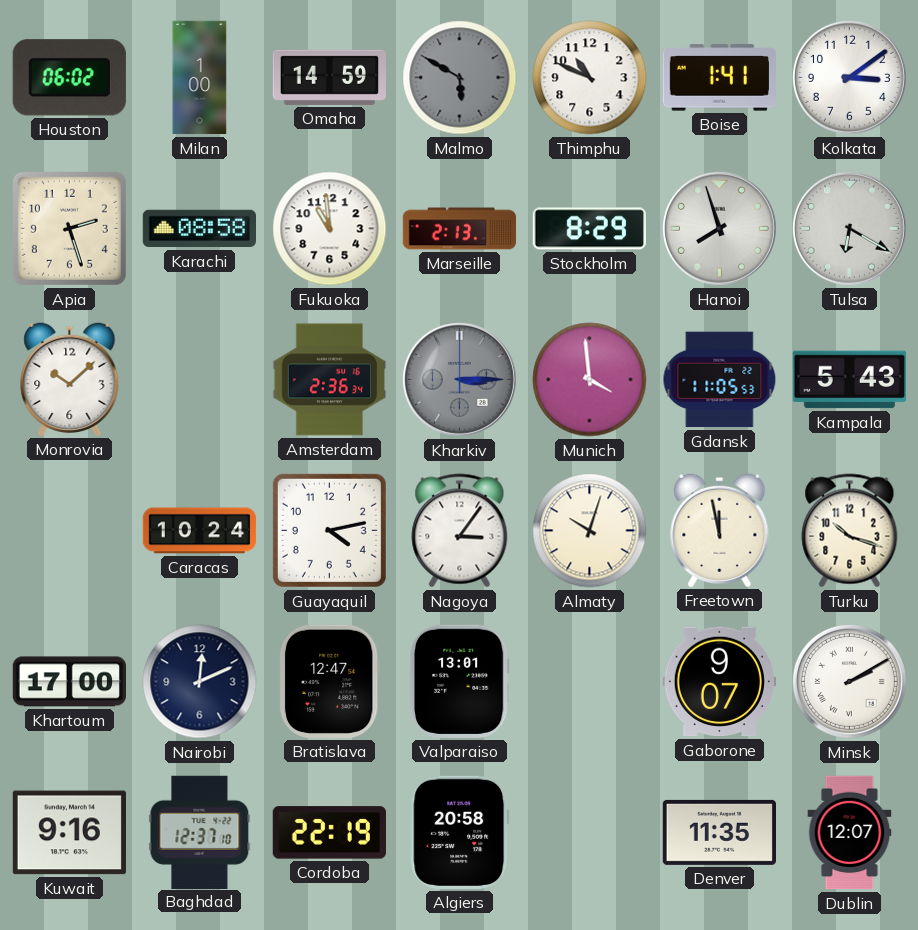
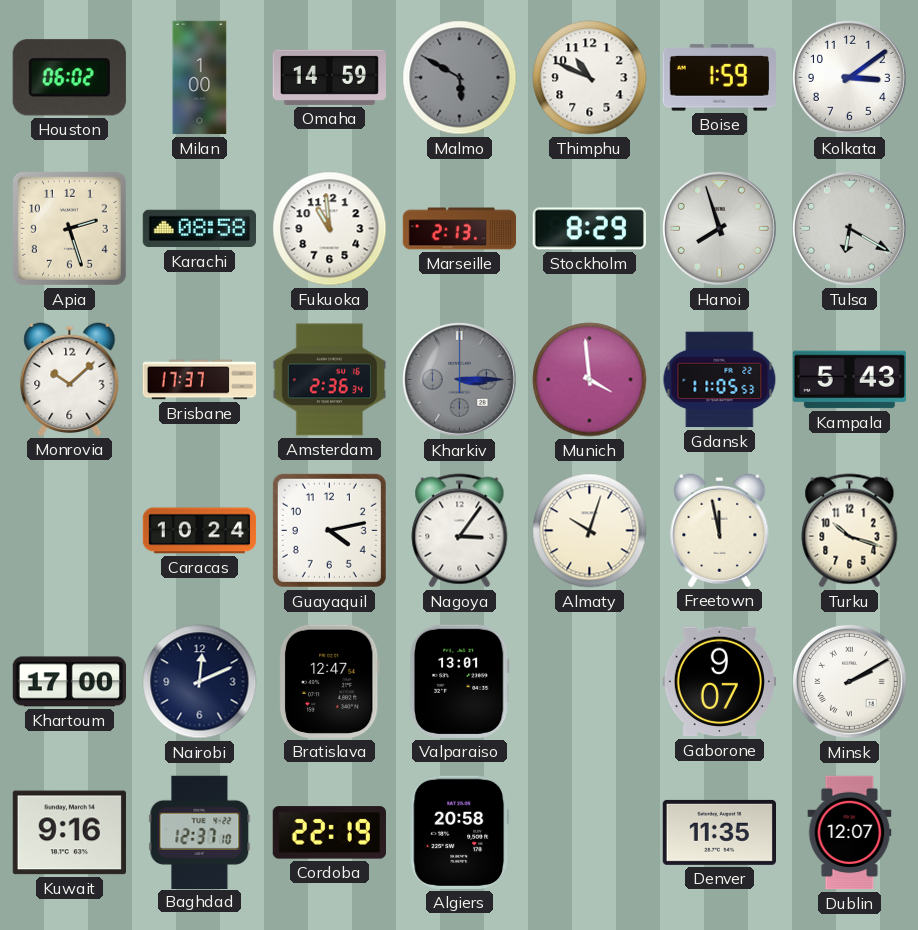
Boise: 1:41 -> 1:59 (719, 78)
Brisbane: none -> 17:37 (200, 380)
